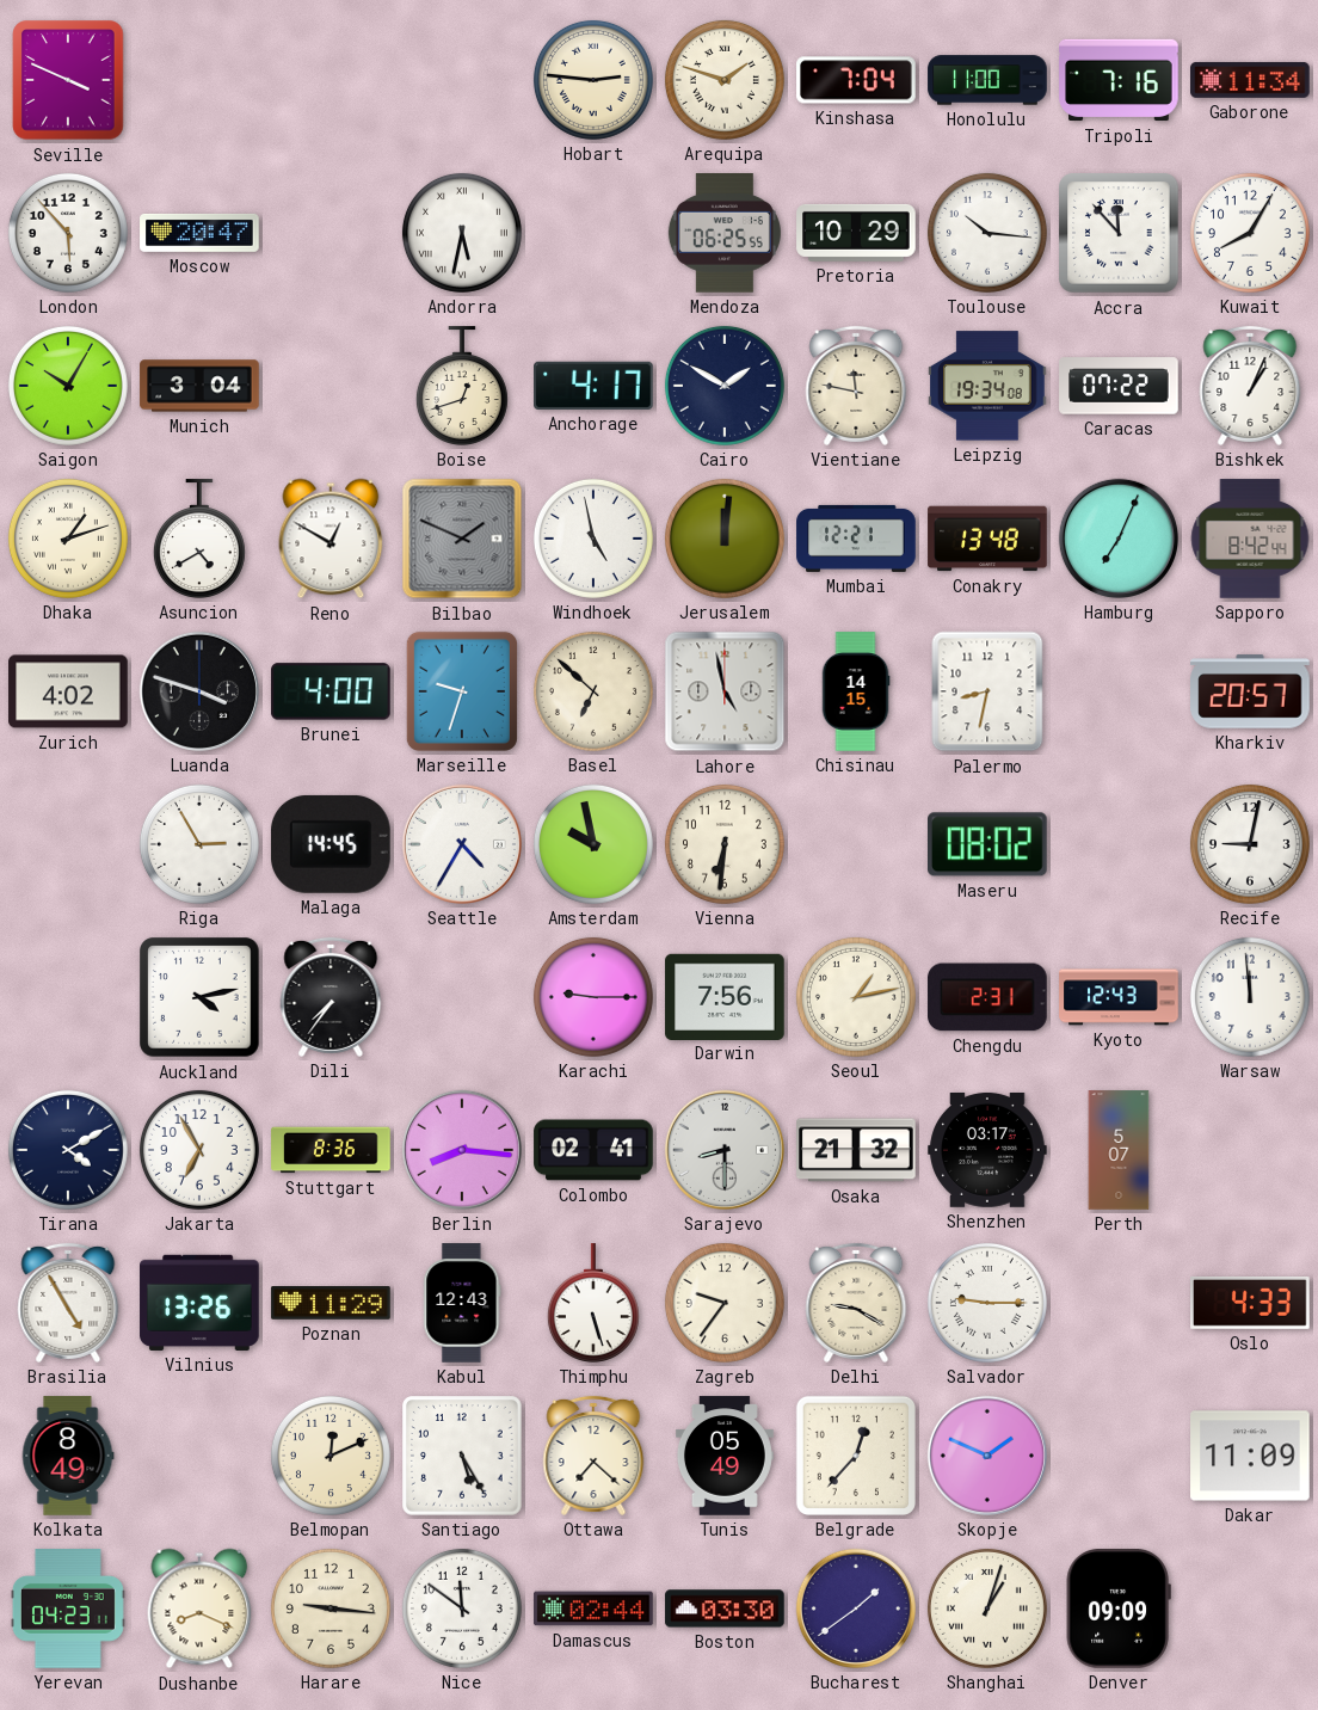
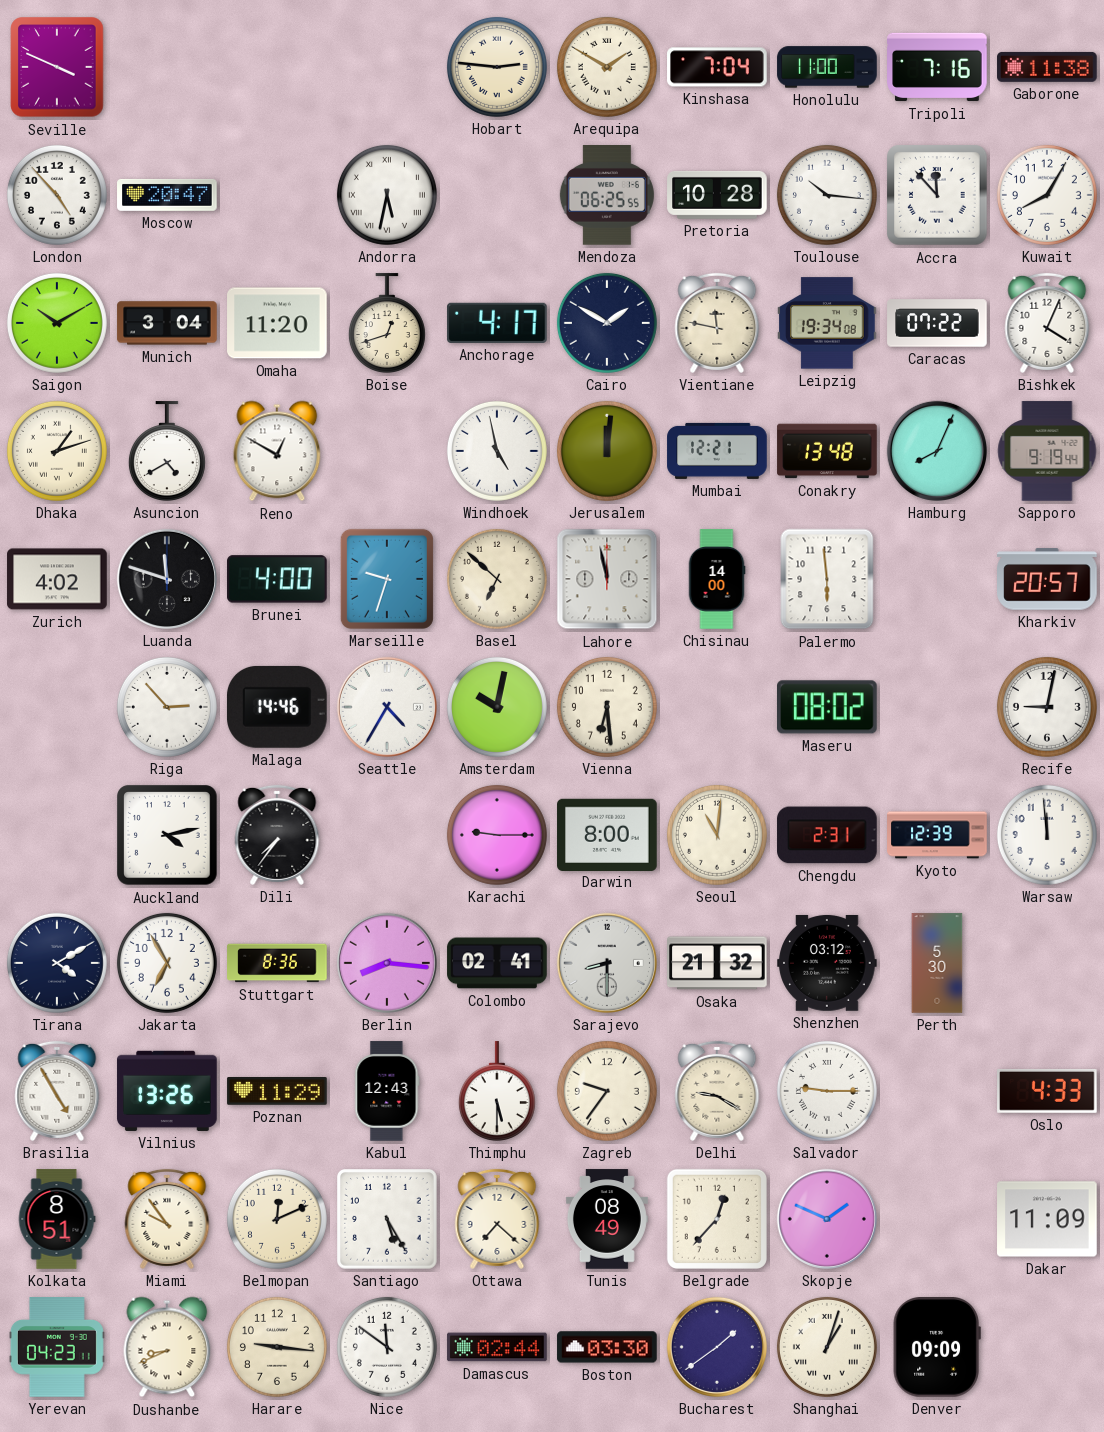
Arequipa: 1:48 -> 1:50 (607, 67)
Gaborone: 11:34 -> 11:38 (1047, 67)
London: 5:53 -> 4:53 (57, 195)
Pretoria: 10:29 -> 10:28 (717, 195)
Saigon: 10:05 -> 10:10 (57, 323)
Omaha: none -> 11:20 (277, 323)
Bishkek: 1:04 -> 4:04 (1047, 323)
Bilbao: 1:49 -> none (462, 539)
Hamburg: 7:04 -> 8:04 (937, 451)
Sapporo: 8:42 -> 9:19 (1047, 451)
Luanda: 3:48 -> 11:48 (167, 579)
Lahore: 4:58 -> 11:58 (607, 579)
Chisinau: 14:15 -> 14:00 (717, 579)
Palermo: 8:32 -> 5:59 (827, 579)
Riga: 2:55 -> 2:53 (167, 707)
Malaga: 14:45 -> 14:46 (277, 707)
Amsterdam: 9:58 -> 10:02 (497, 707)
Vienna: 6:31 -> 6:29 (607, 707)
Darwin: 7:56 -> 8:00 (607, 834)
Seoul: 1:13 -> 11:01 (717, 835)
Kyoto: 12:43 -> 12:39 (937, 835)
Shenzhen: 03:17 -> 03:12 (827, 963)
Perth: 5:07 -> 5:30 (937, 963)
Thimphu: 5:27 -> 5:30 (497, 1091)
Kolkata: 8:49 -> 8:51 (57, 1219)
Miami: none -> 9:54 (167, 1219)
Tunis: 05:49 -> 08:49 (607, 1219)
Dushanbe: 8:19 -> 8:41 (167, 1347)
